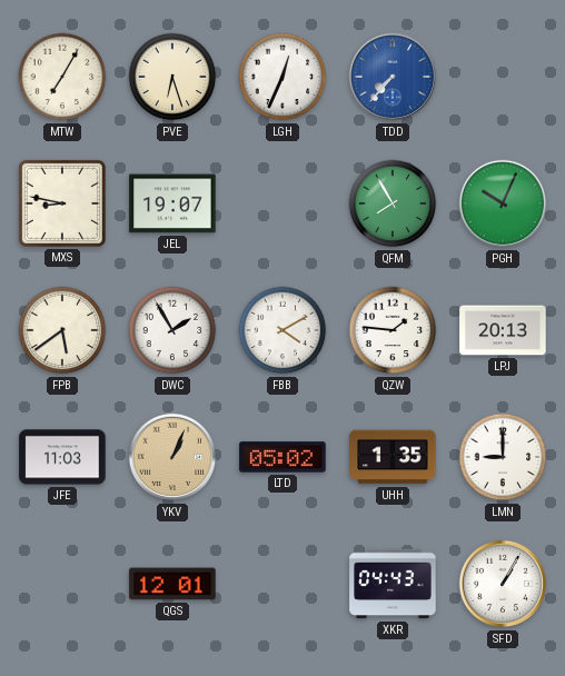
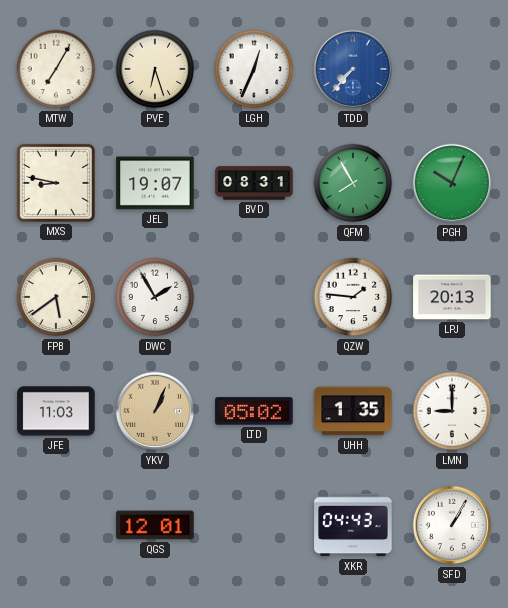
BVD: none -> 08:31 (254, 183)
FBB: 4:10 -> none (282, 330)
